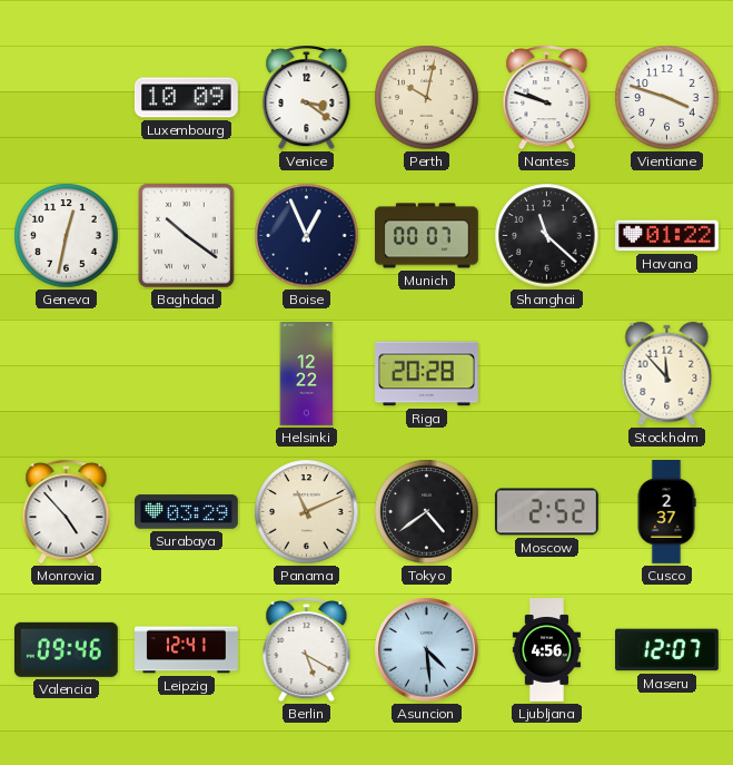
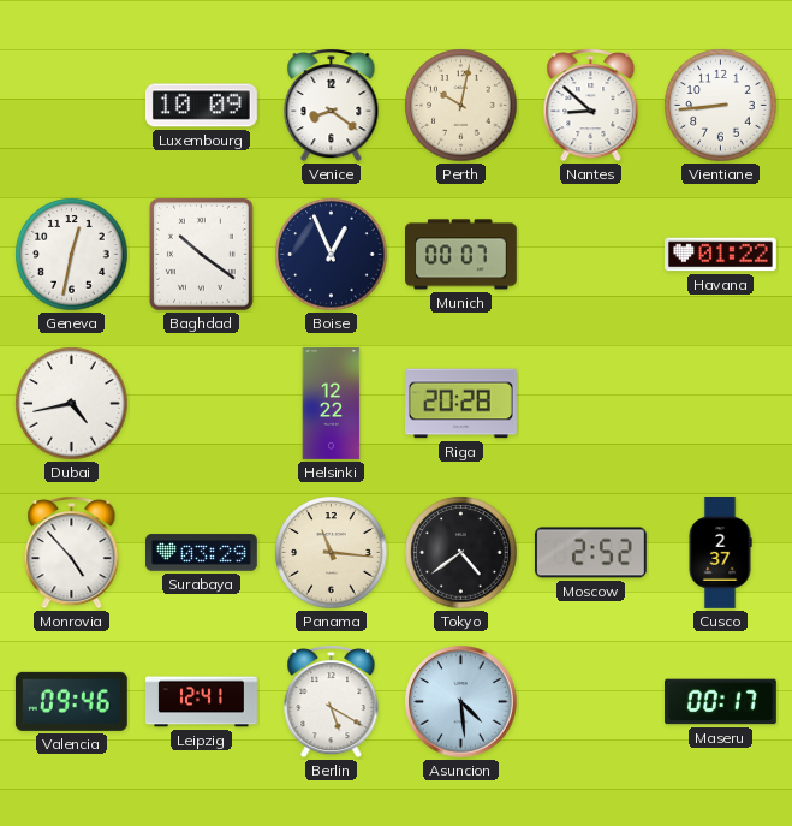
Venice: 3:21 -> 8:21 (332, 106)
Nantes: 9:48 -> 8:52 (591, 106)
Vientiane: 3:48 -> 8:44 (721, 106)
Shanghai: 11:22 -> none (547, 236)
Dubai: none -> 4:43 (72, 404)
Stockholm: 11:53 -> none (667, 374)
Panama: 11:11 -> 11:16 (332, 553)
Ljubljana: 4:56 -> none (546, 650)
Maseru: 12:07 -> 00:17 (721, 702)
